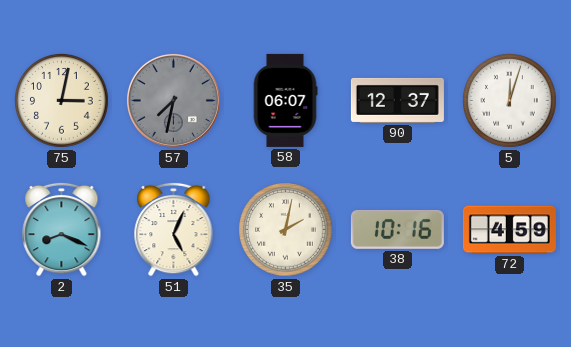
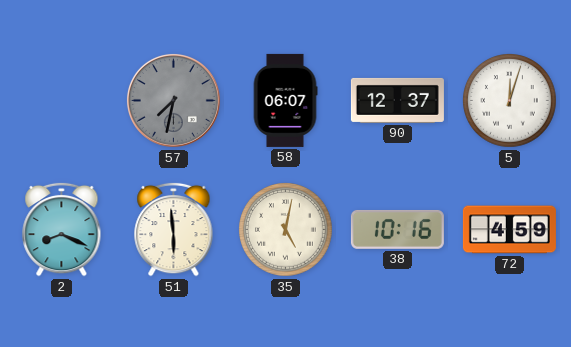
75: 3:02 -> none (62, 101)
51: 5:04 -> 5:59 (174, 229)
35: 2:02 -> 5:02 (286, 230)
